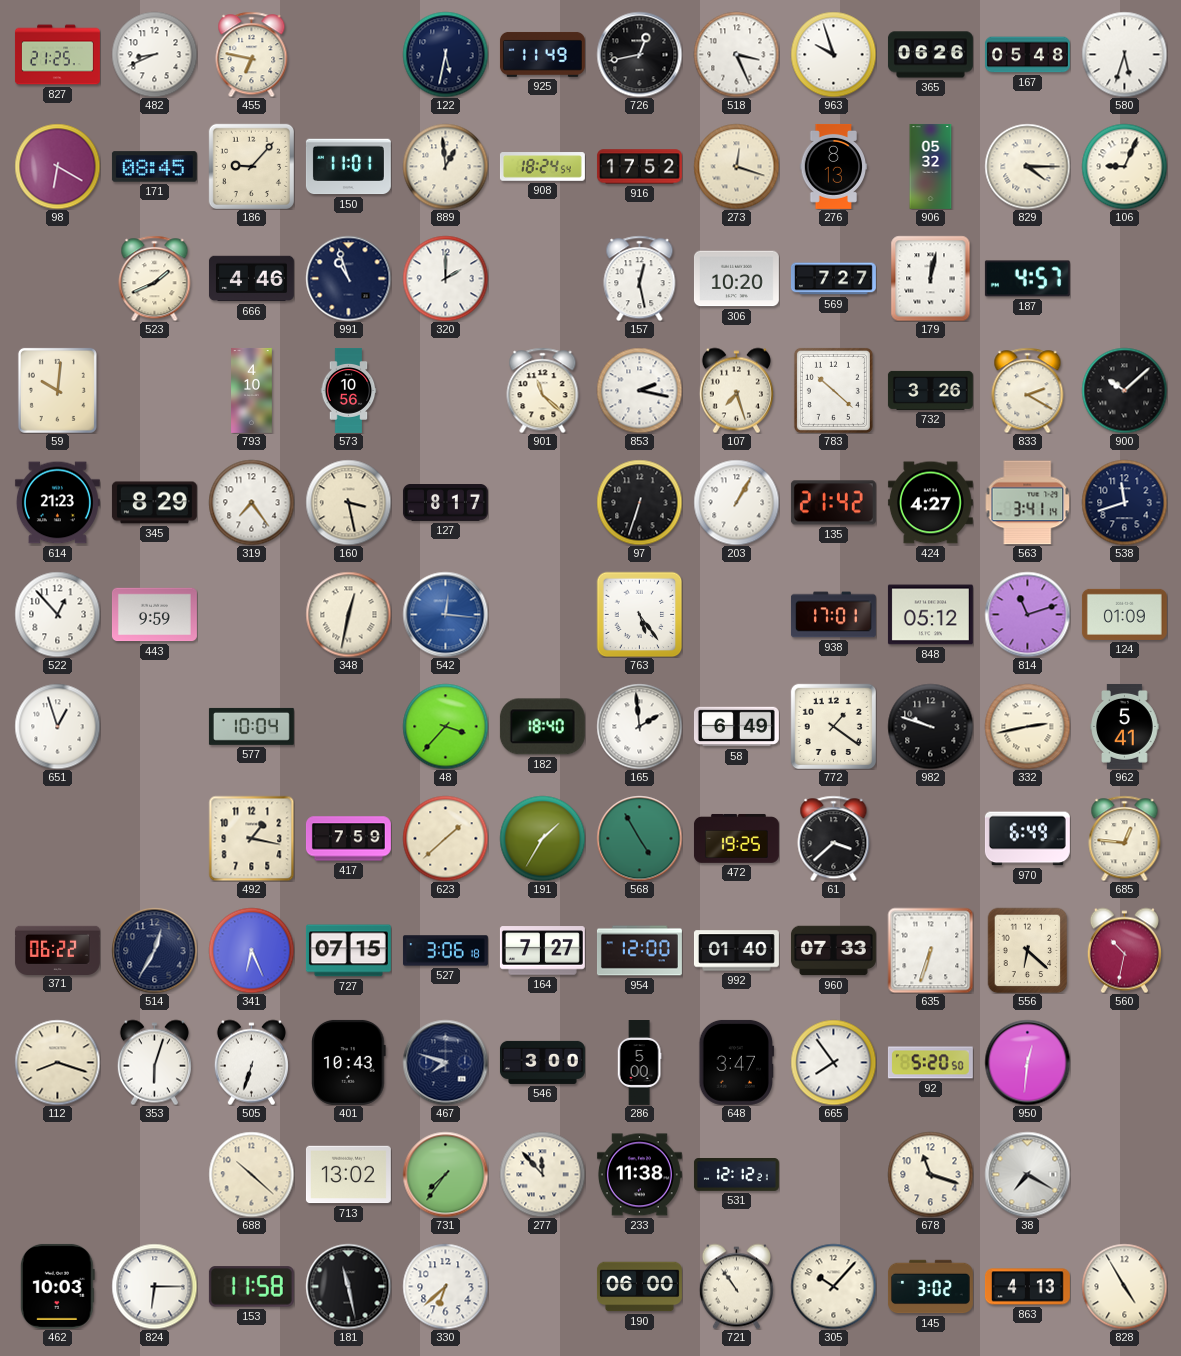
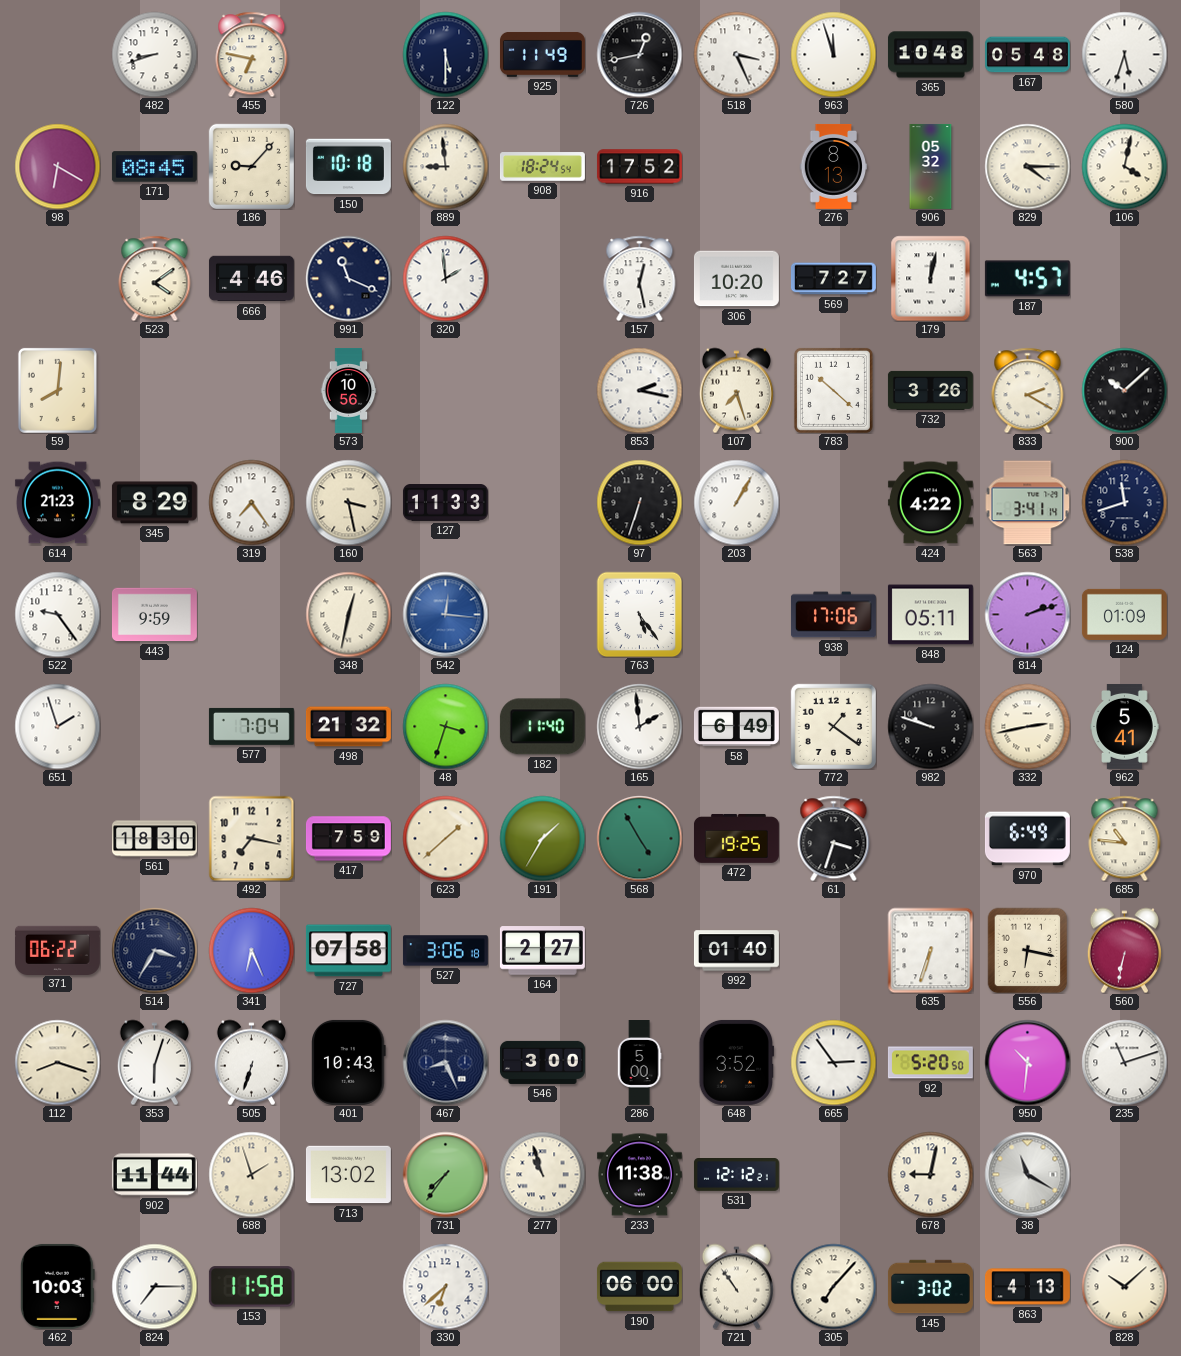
827: 21:25 -> none (57, 55)
482: 8:41 -> 8:42 (154, 54)
122: 5:32 -> 5:30 (445, 54)
963: 9:57 -> 11:57 (833, 54)
365: 06:26 -> 10:48 (930, 55)
150: 11:01 -> 10:18 (348, 167)
889: 12:59 -> 8:59 (445, 166)
273: 12:18 -> none (736, 166)
106: 9:04 -> 4:02 (1124, 166)
523: 1:41 -> 4:09 (155, 278)
991: 10:57 -> 11:19 (348, 278)
320: 2:00 -> 1:59 (445, 278)
59: 10:01 -> 8:01 (57, 390)
793: 4:10 -> none (252, 390)
901: 11:22 -> none (543, 390)
127: 8:17 -> 11:33 (445, 503)
135: 21:42 -> none (833, 503)
424: 4:27 -> 4:22 (930, 503)
522: 12:53 -> 9:24 (57, 614)
938: 17:01 -> 17:06 (833, 615)
848: 05:12 -> 05:11 (930, 615)
814: 11:12 -> 2:12 (1027, 614)
651: 12:57 -> 1:57 (57, 726)
577: 10:04 -> 7:04 (251, 726)
498: none -> 21:32 (348, 727)
48: 3:37 -> 3:33 (445, 726)
182: 18:40 -> 11:40 (542, 727)
561: none -> 18:30 (154, 839)
492: 1:17 -> 7:17 (251, 838)
61: 3:38 -> 3:33 (834, 838)
685: 12:46 -> 10:46 (1125, 838)
514: 12:35 -> 3:35 (154, 950)
727: 07:15 -> 07:58 (348, 951)
164: 7:27 -> 2:27 (542, 951)
954: 12:00 -> none (639, 951)
960: 07:33 -> none (833, 951)
556: 6:22 -> 6:17 (1028, 950)
560: 10:32 -> 6:32 (1124, 950)
467: 7:48 -> 8:26 (445, 1062)
648: 3:47 -> 3:52 (737, 1062)
665: 7:54 -> 2:54 (833, 1062)
950: 12:31 -> 10:31 (1027, 1062)
235: none -> 11:12 (1124, 1062)
902: none -> 11:44 (154, 1175)
688: 10:22 -> 1:57 (251, 1174)
277: 11:53 -> 10:57 (542, 1174)
678: 11:18 -> 9:02 (930, 1174)
38: 7:20 -> 11:20 (1027, 1174)
824: 6:15 -> 7:15 (154, 1286)
181: 11:28 -> none (348, 1286)
305: 10:07 -> 7:07 (833, 1286)
828: 4:55 -> 10:08 (1124, 1286)
